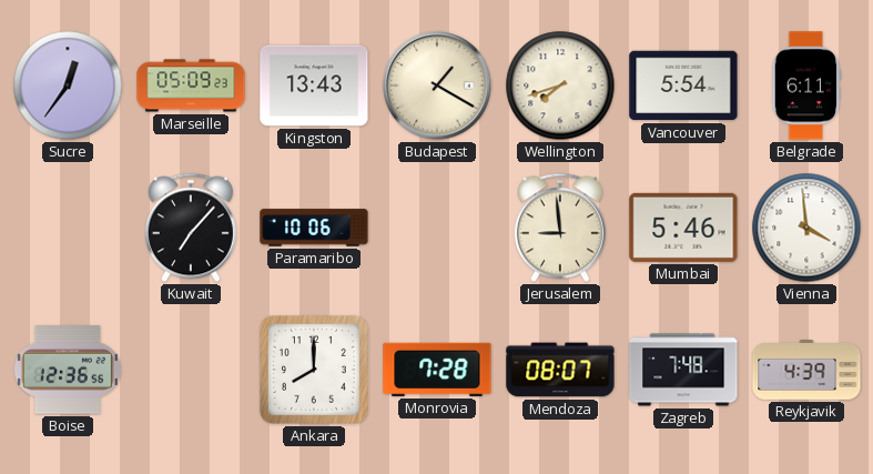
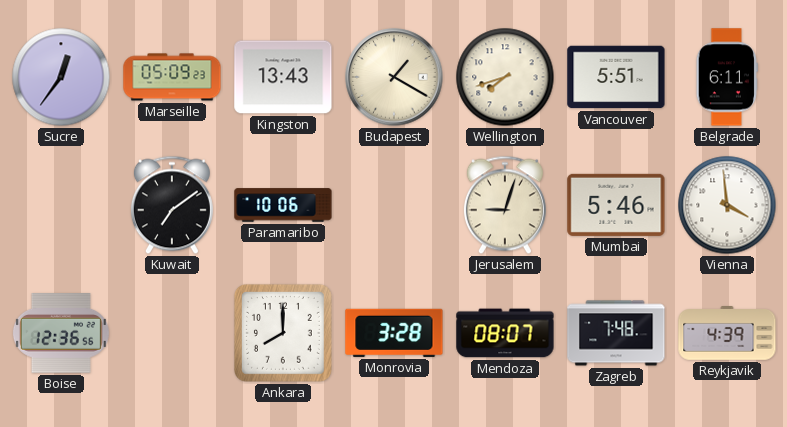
Vancouver: 5:54 -> 5:51 (616, 77)
Kuwait: 7:07 -> 7:09 (172, 205)
Jerusalem: 8:59 -> 9:03 (505, 205)
Monrovia: 7:28 -> 3:28 (394, 333)
